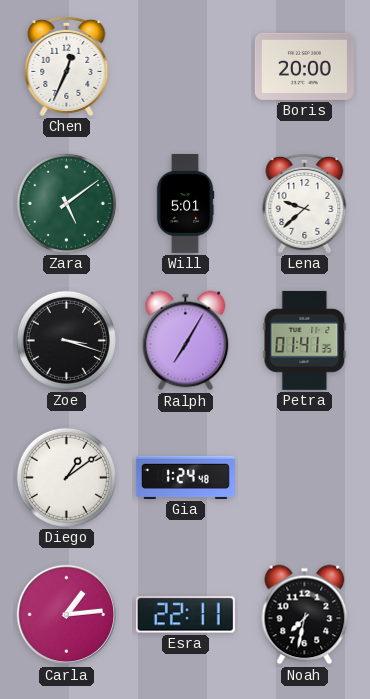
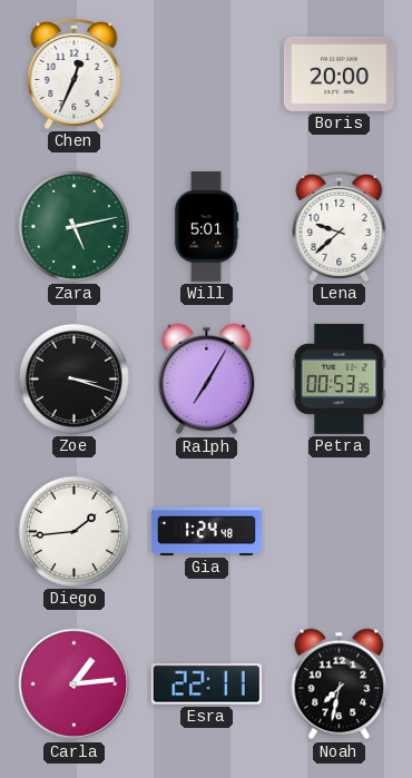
Zara: 5:09 -> 5:13 (73, 226)
Petra: 01:41 -> 00:53 (340, 378)
Diego: 1:09 -> 1:44 (73, 531)
